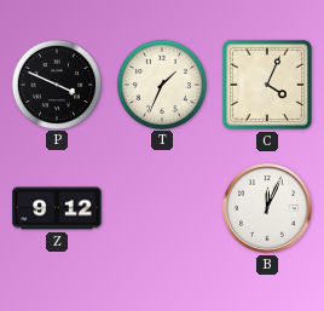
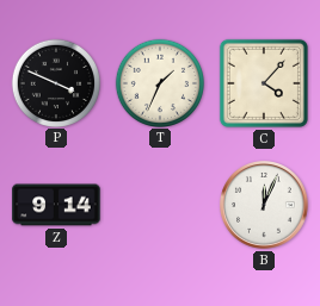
C: 4:04 -> 4:07 (264, 83)
Z: 9:12 -> 9:14 (56, 205)
